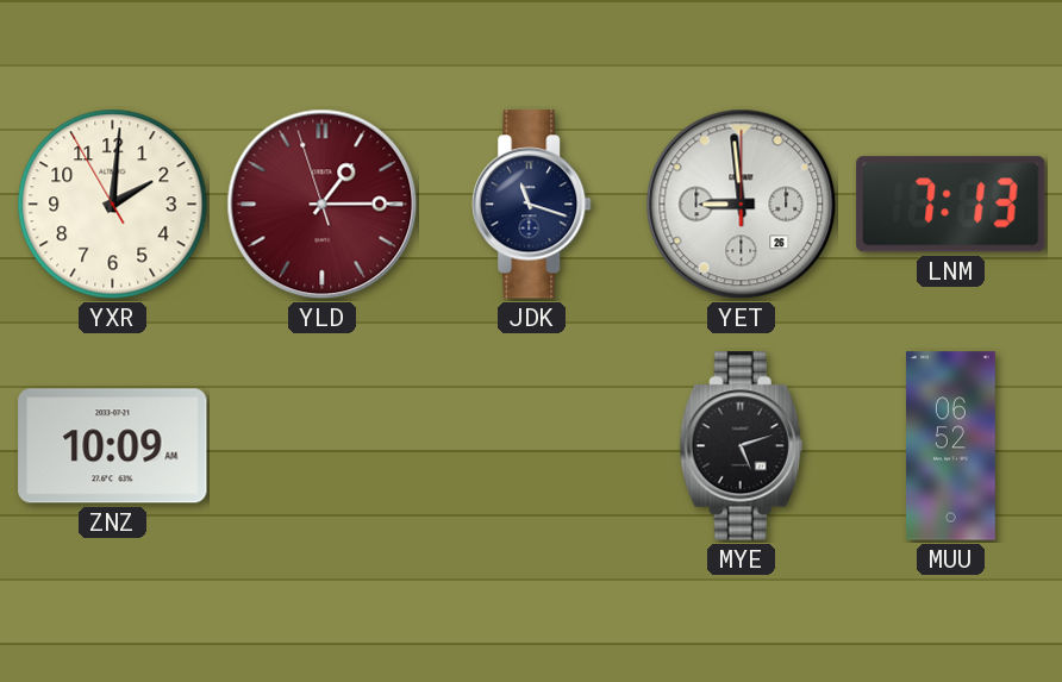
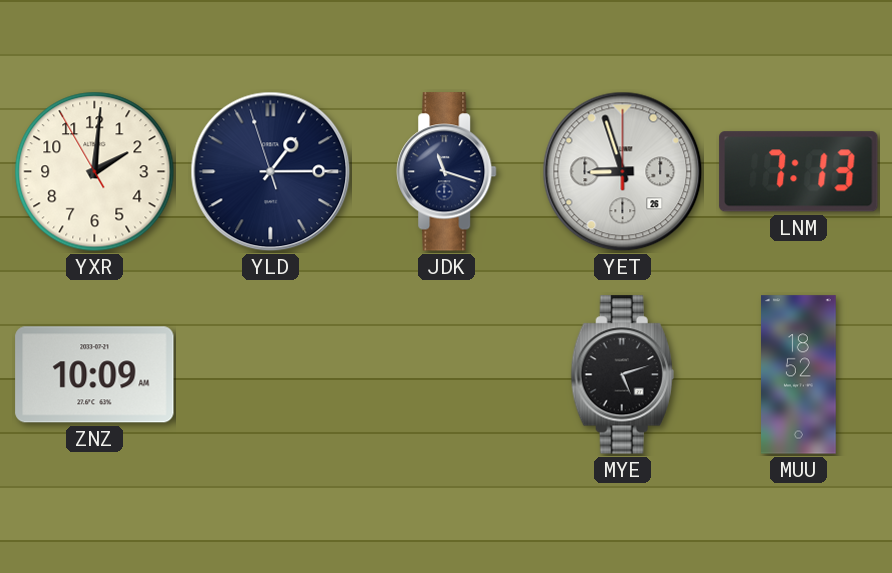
YLD dial: burgundy -> navy (271, 172)
YET: 8:59 -> 8:57 (623, 172)
MUU: 06:52 -> 18:52 (799, 375)
